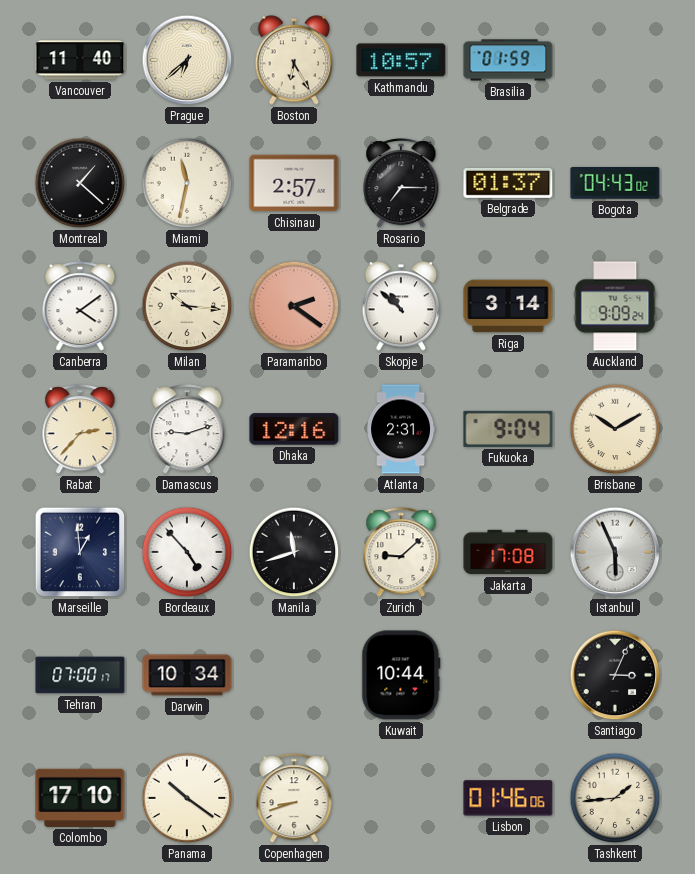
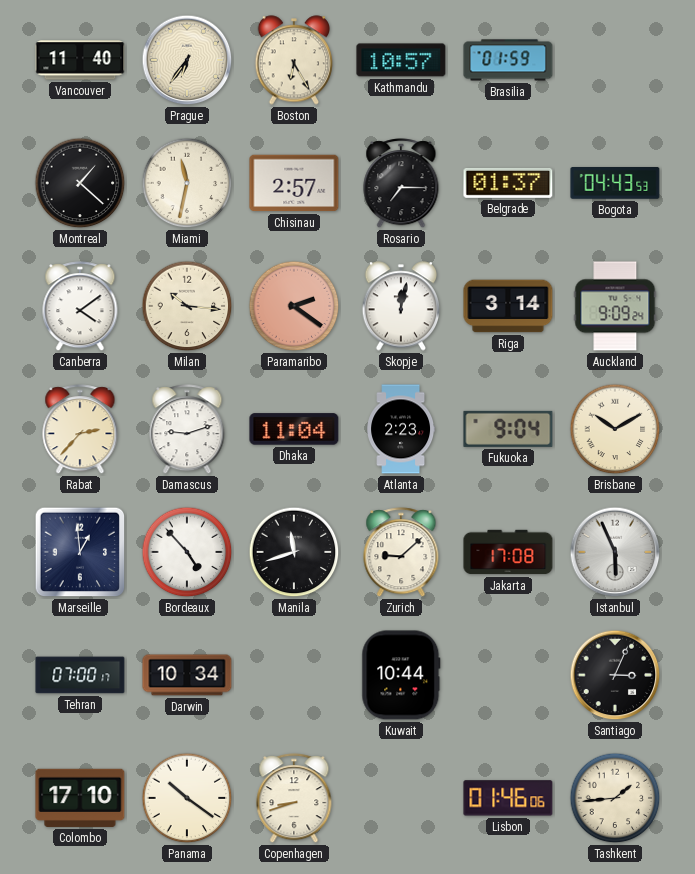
Prague: 6:38 -> 6:36 (187, 60)
Bogota: 04:43:02 -> 04:43:53 (615, 184)
Skopje: 10:52 -> 12:02 (401, 306)
Dhaka: 12:16 -> 11:04 (294, 429)
Atlanta: 2:31 -> 2:23 (401, 429)
